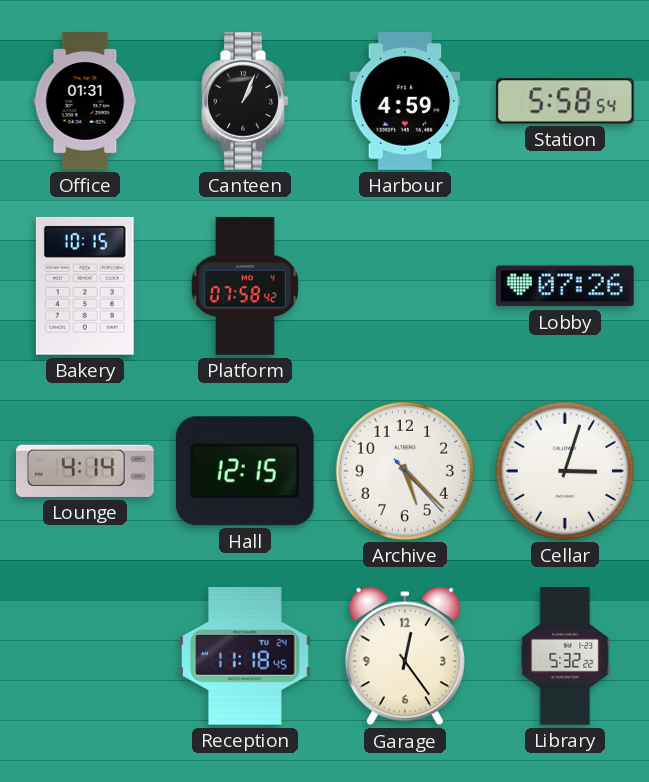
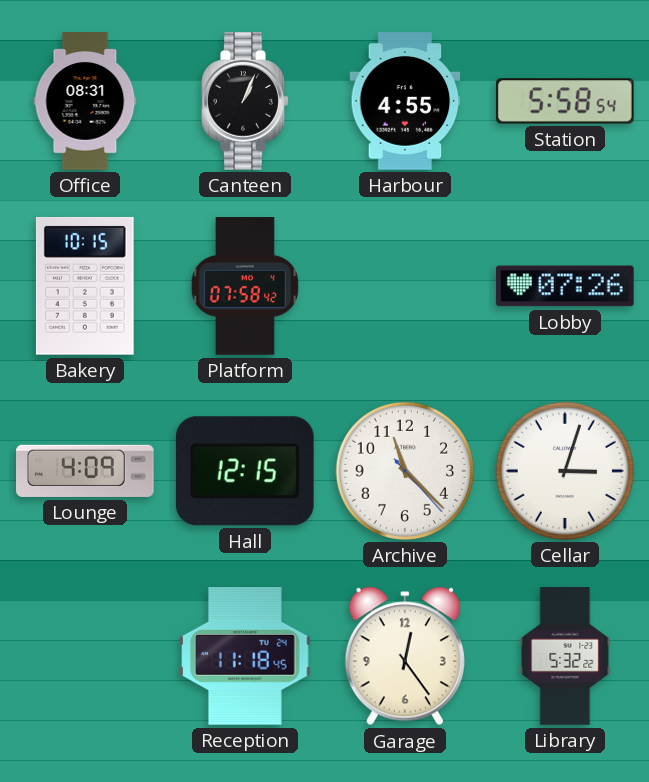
Office: 01:31 -> 08:31 (85, 101)
Harbour: 4:59 -> 4:55 (405, 101)
Lounge: 4:14 -> 4:09 (86, 471)
Archive: 5:22 -> 11:22 (405, 471)
